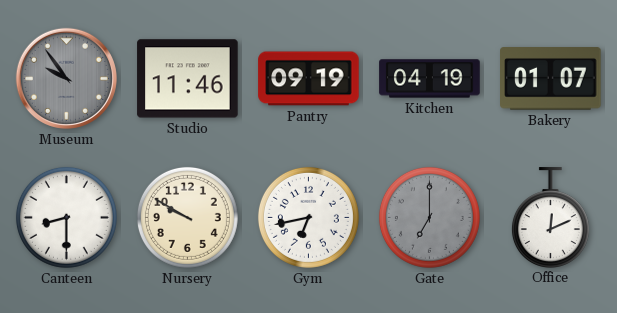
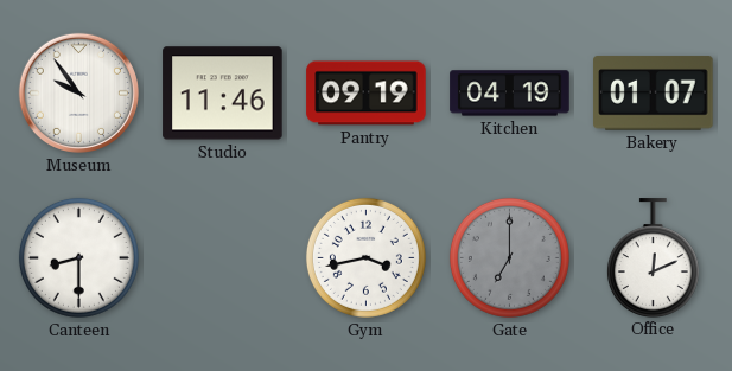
Museum dial: grey -> white (78, 92)
Nursery: 9:50 -> none (187, 217)
Gym: 6:43 -> 3:43 (365, 257)
